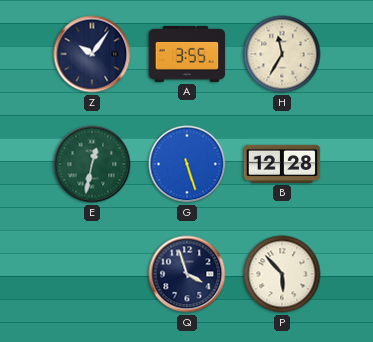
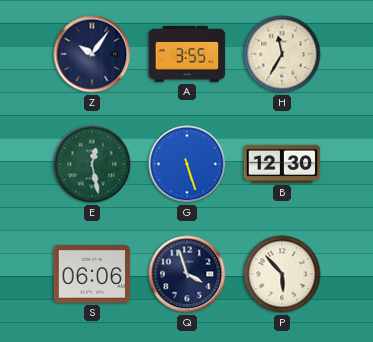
E: 12:32 -> 12:28 (92, 164)
B: 12:28 -> 12:30 (282, 164)
S: none -> 06:06 (92, 274)
